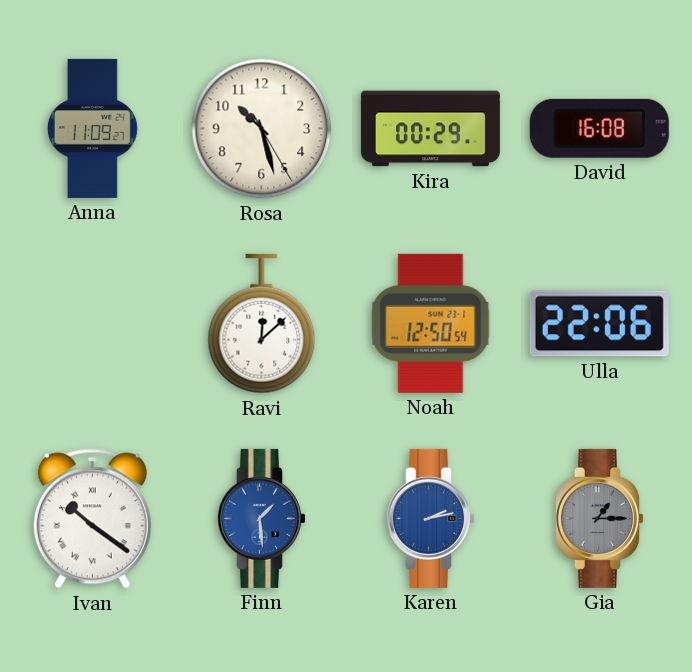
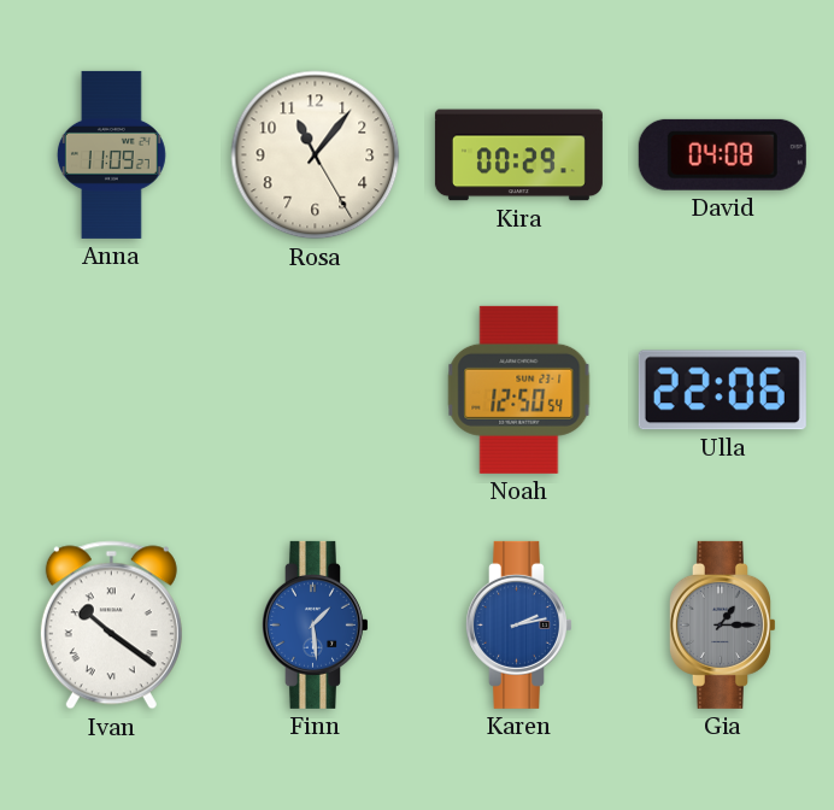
Rosa: 10:27 -> 11:06 (316, 155)
David: 16:08 -> 04:08 (722, 154)
Ravi: 12:08 -> none (262, 324)
